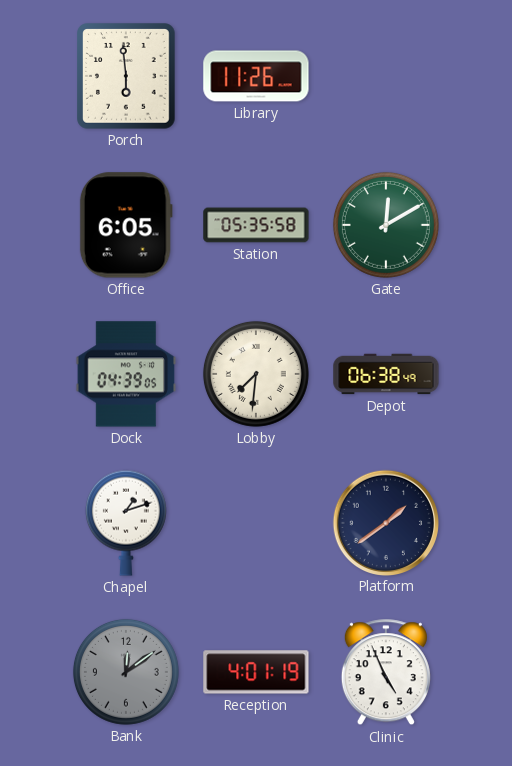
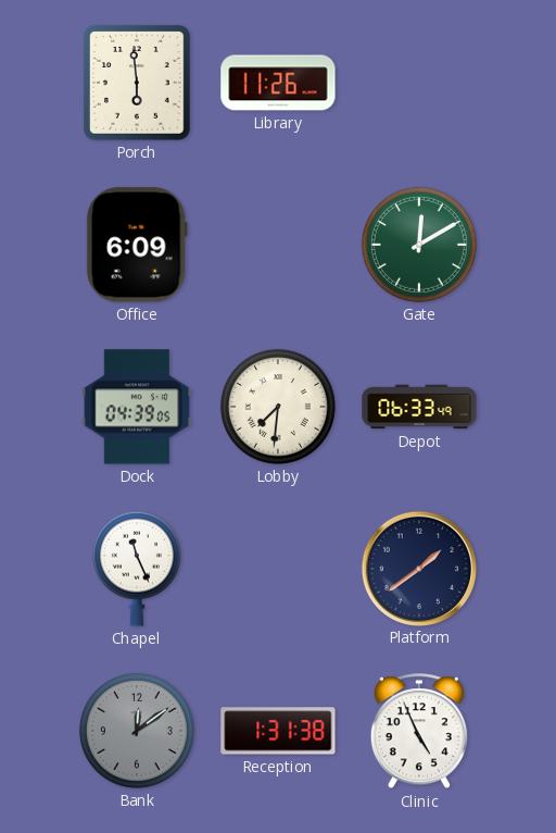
Office: 6:05 -> 6:09 (137, 245)
Station: 05:35 -> none (256, 225)
Depot: 06:38 -> 06:33 (419, 407)
Chapel: 1:12 -> 11:26 (137, 569)
Reception: 4:01 -> 1:31 (278, 731)
